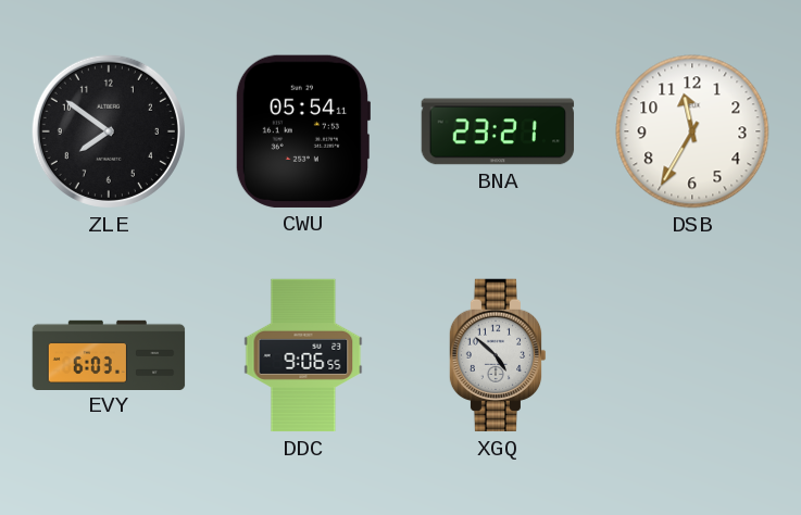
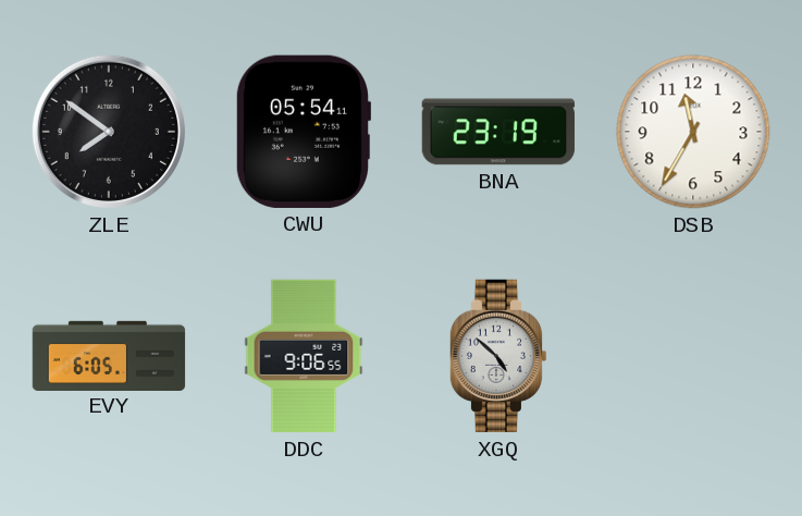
BNA: 23:21 -> 23:19 (498, 132)
EVY: 6:03 -> 6:05 (109, 355)
